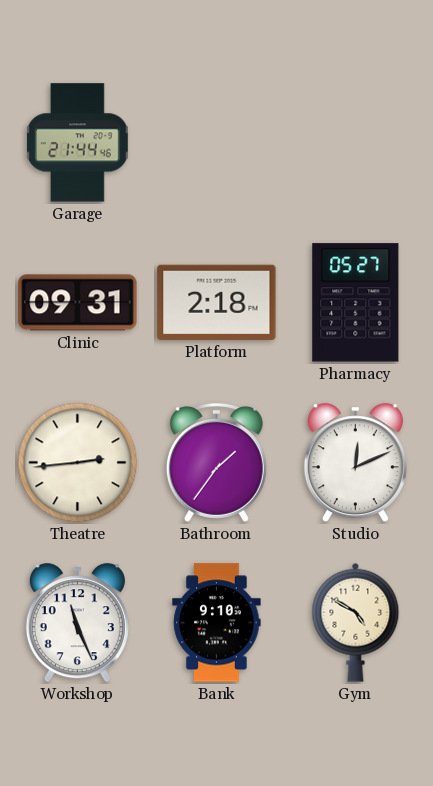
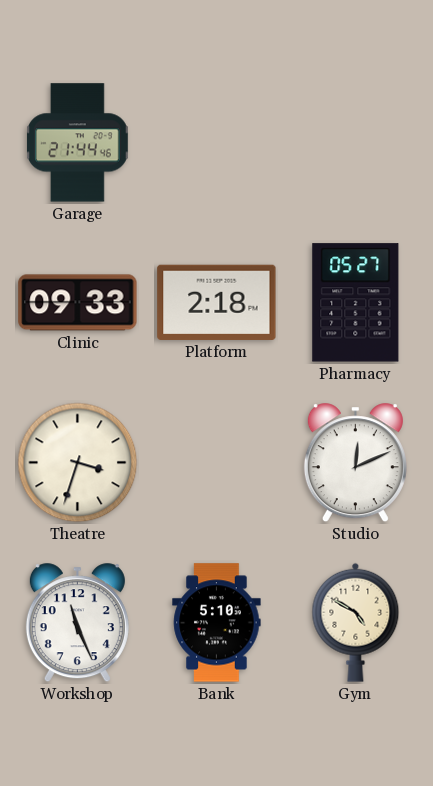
Clinic: 09:31 -> 09:33 (78, 303)
Theatre: 2:44 -> 3:33 (78, 463)
Bathroom: 1:36 -> none (216, 463)
Bank: 9:10 -> 5:10 (217, 623)
